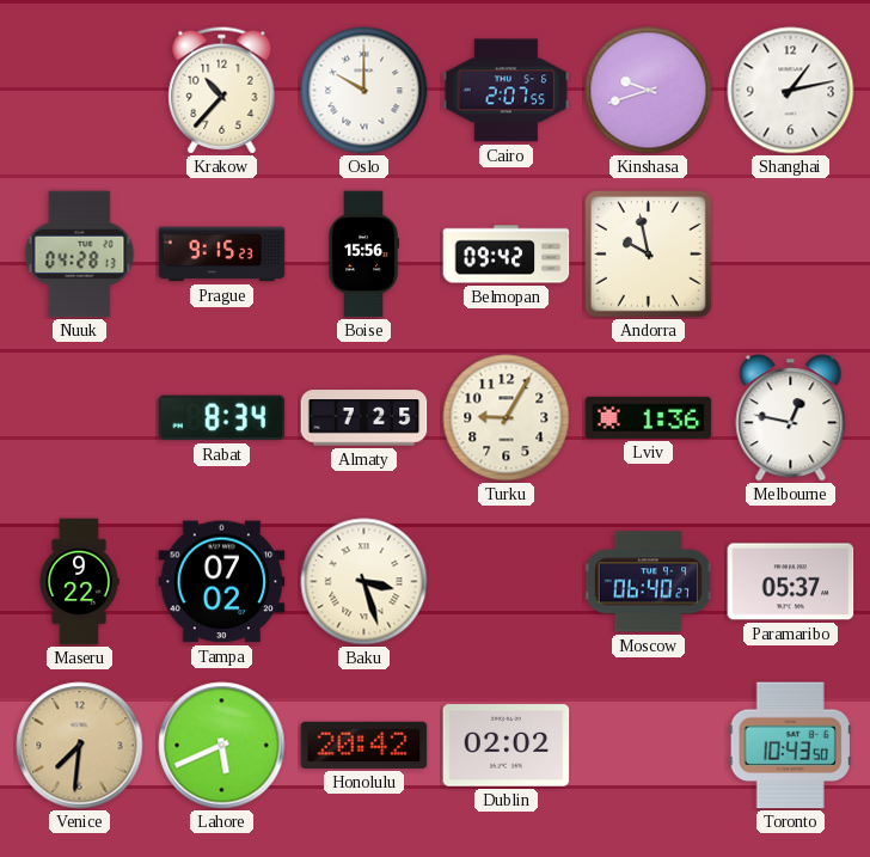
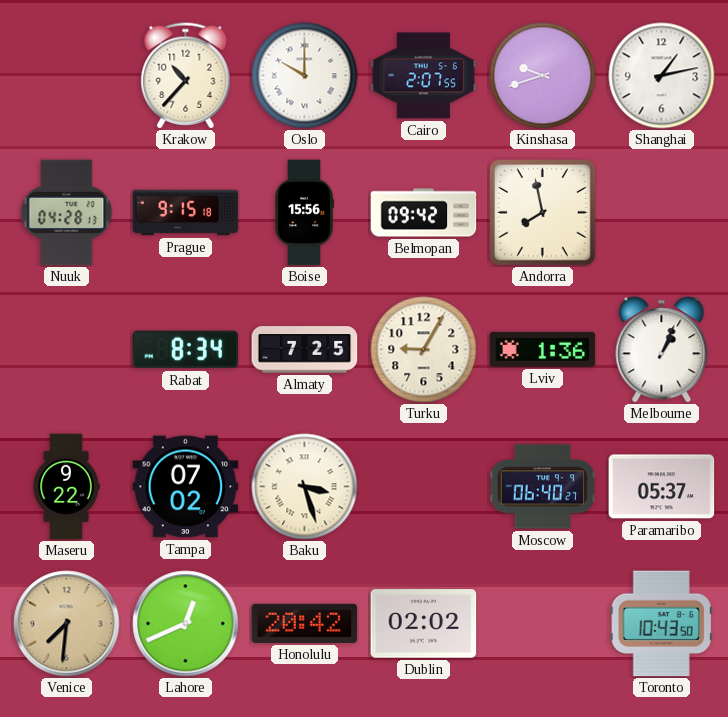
Prague: 9:15:23 -> 9:15:18 (186, 213)
Andorra: 9:58 -> 7:58 (543, 213)
Melbourne: 12:47 -> 1:04 (662, 350)
Lahore: 5:41 -> 12:41 (186, 624)
